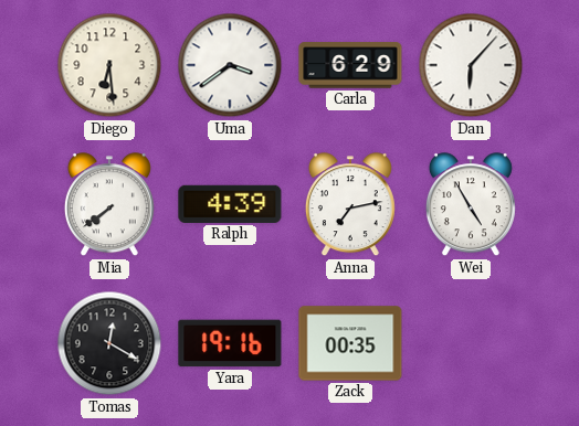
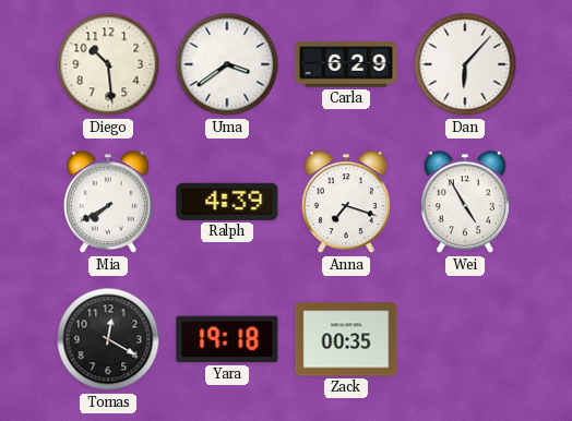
Diego: 6:29 -> 10:29 (108, 64)
Mia: 7:39 -> 7:40 (108, 203)
Anna: 7:13 -> 7:18 (346, 203)
Yara: 19:16 -> 19:18 (227, 339)
